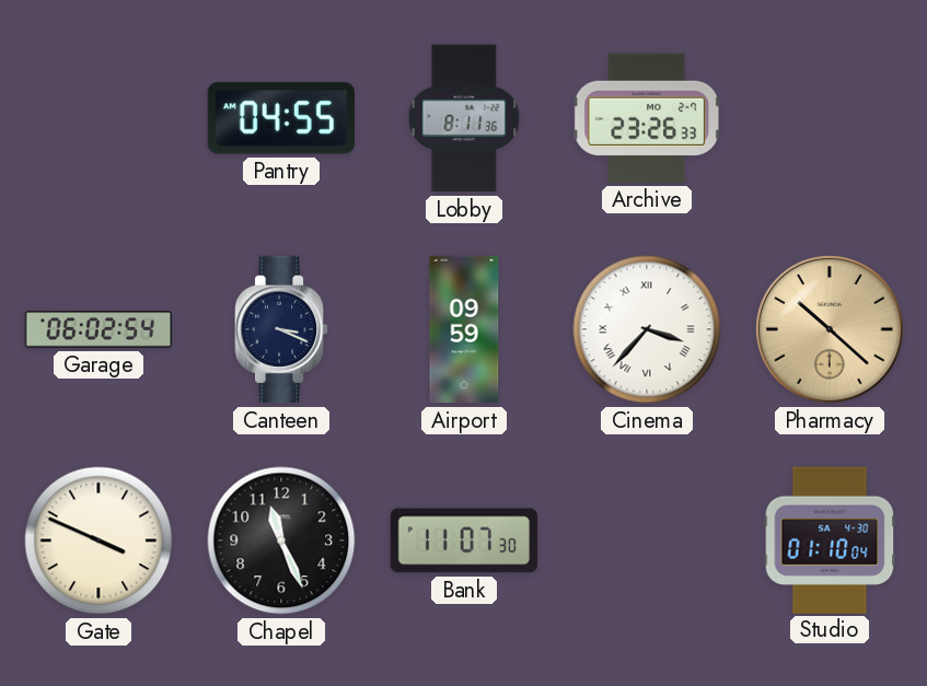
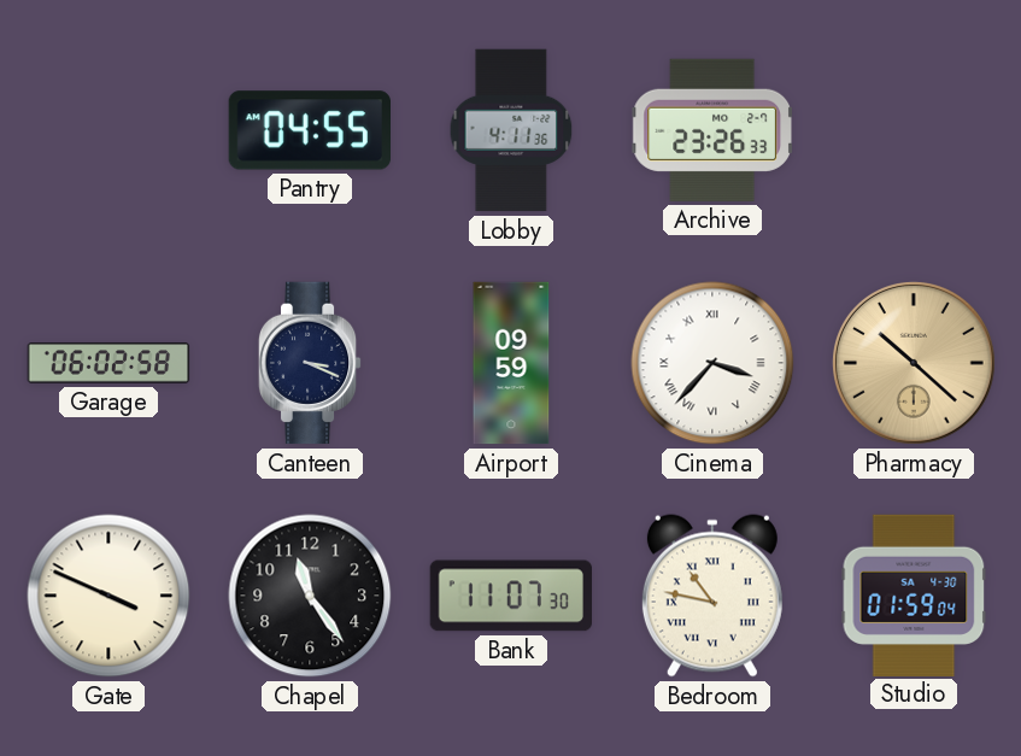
Lobby: 8:11 -> 4:11 (511, 130)
Garage: 06:02:54 -> 06:02:58 (108, 363)
Chapel: 11:26 -> 11:24 (310, 596)
Bedroom: none -> 10:47 (712, 596)
Studio: 01:10 -> 01:59 (914, 594)
